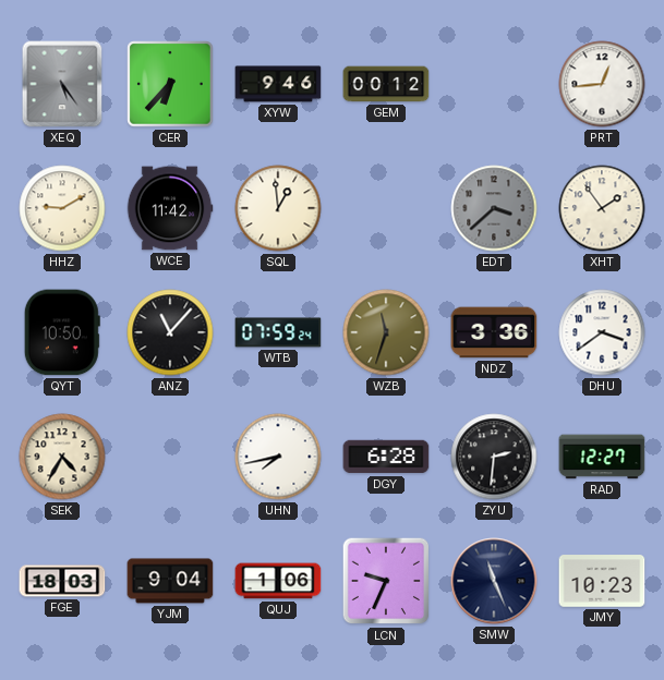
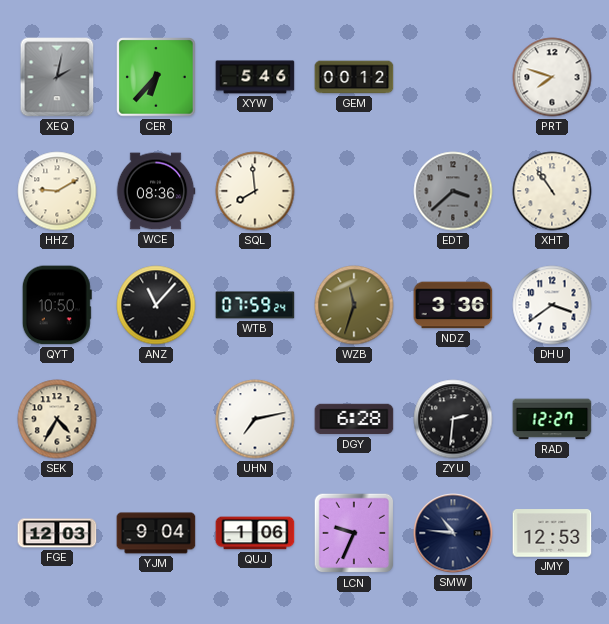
XEQ: 5:24 -> 2:02 (57, 77)
XYW: 9:46 -> 5:46 (255, 77)
PRT: 12:44 -> 7:48 (552, 77)
WCE: 11:42 -> 08:36 (156, 191)
SQL: 12:59 -> 7:59 (255, 191)
XHT: 1:54 -> 10:54 (552, 191)
UHN: 7:43 -> 7:13 (255, 419)
FGE: 18:03 -> 12:03 (57, 533)
SMW: 11:26 -> 10:46 (453, 533)
JMY: 10:23 -> 12:53 (552, 533)
